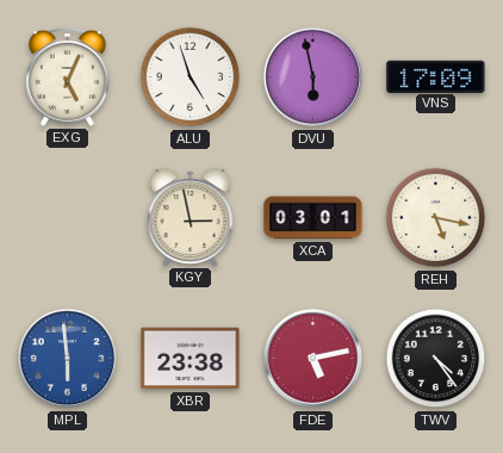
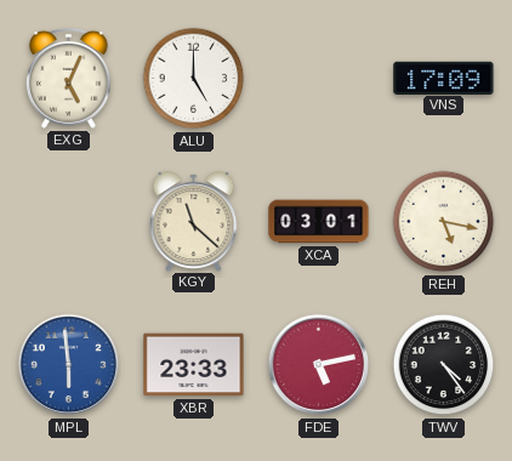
ALU: 4:57 -> 5:00 (194, 79)
DVU: 5:58 -> none (313, 77)
KGY: 2:58 -> 11:22 (194, 221)
XBR: 23:38 -> 23:33 (194, 365)
